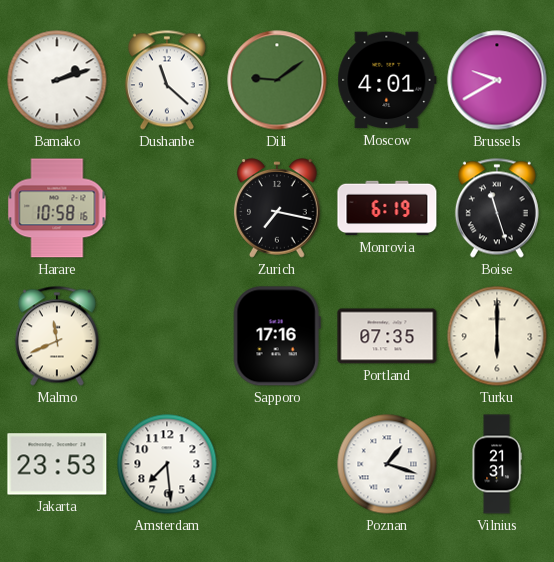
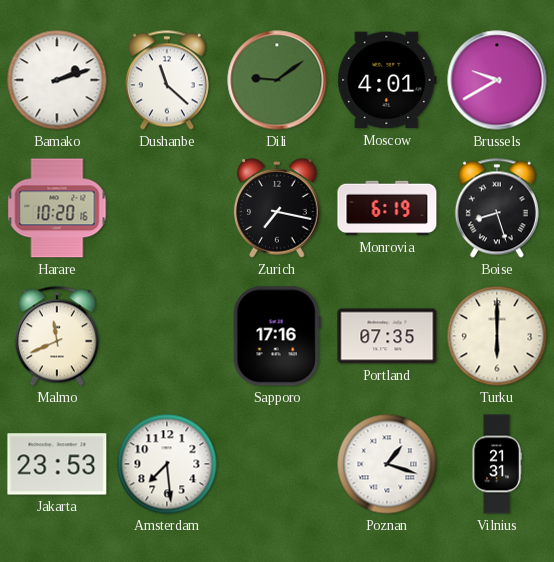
Harare: 10:58 -> 10:20 (57, 208)
Boise: 11:27 -> 8:27 (497, 208)
